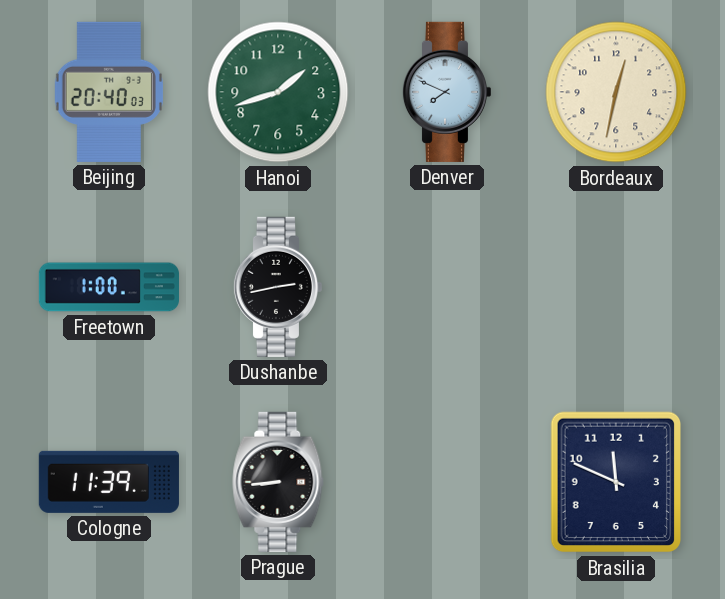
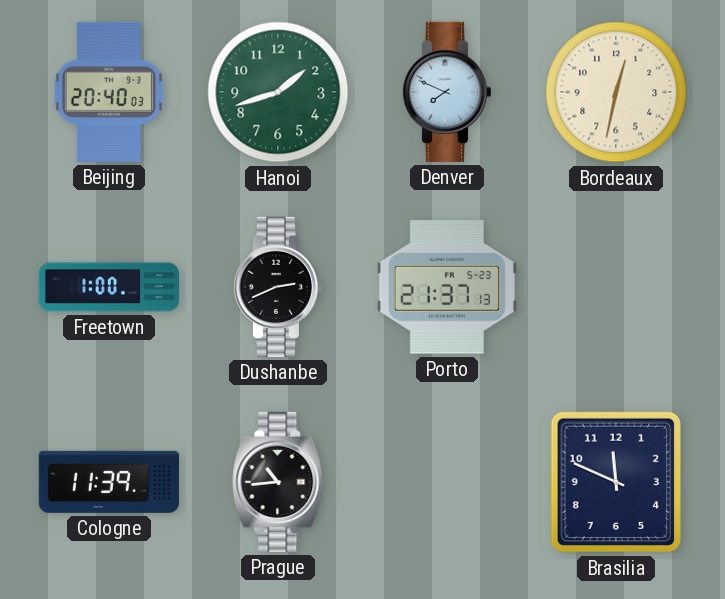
Dushanbe: 2:43 -> 2:41 (277, 287)
Porto: none -> 21:37 (447, 287)
Prague: 8:44 -> 10:44 (278, 482)
